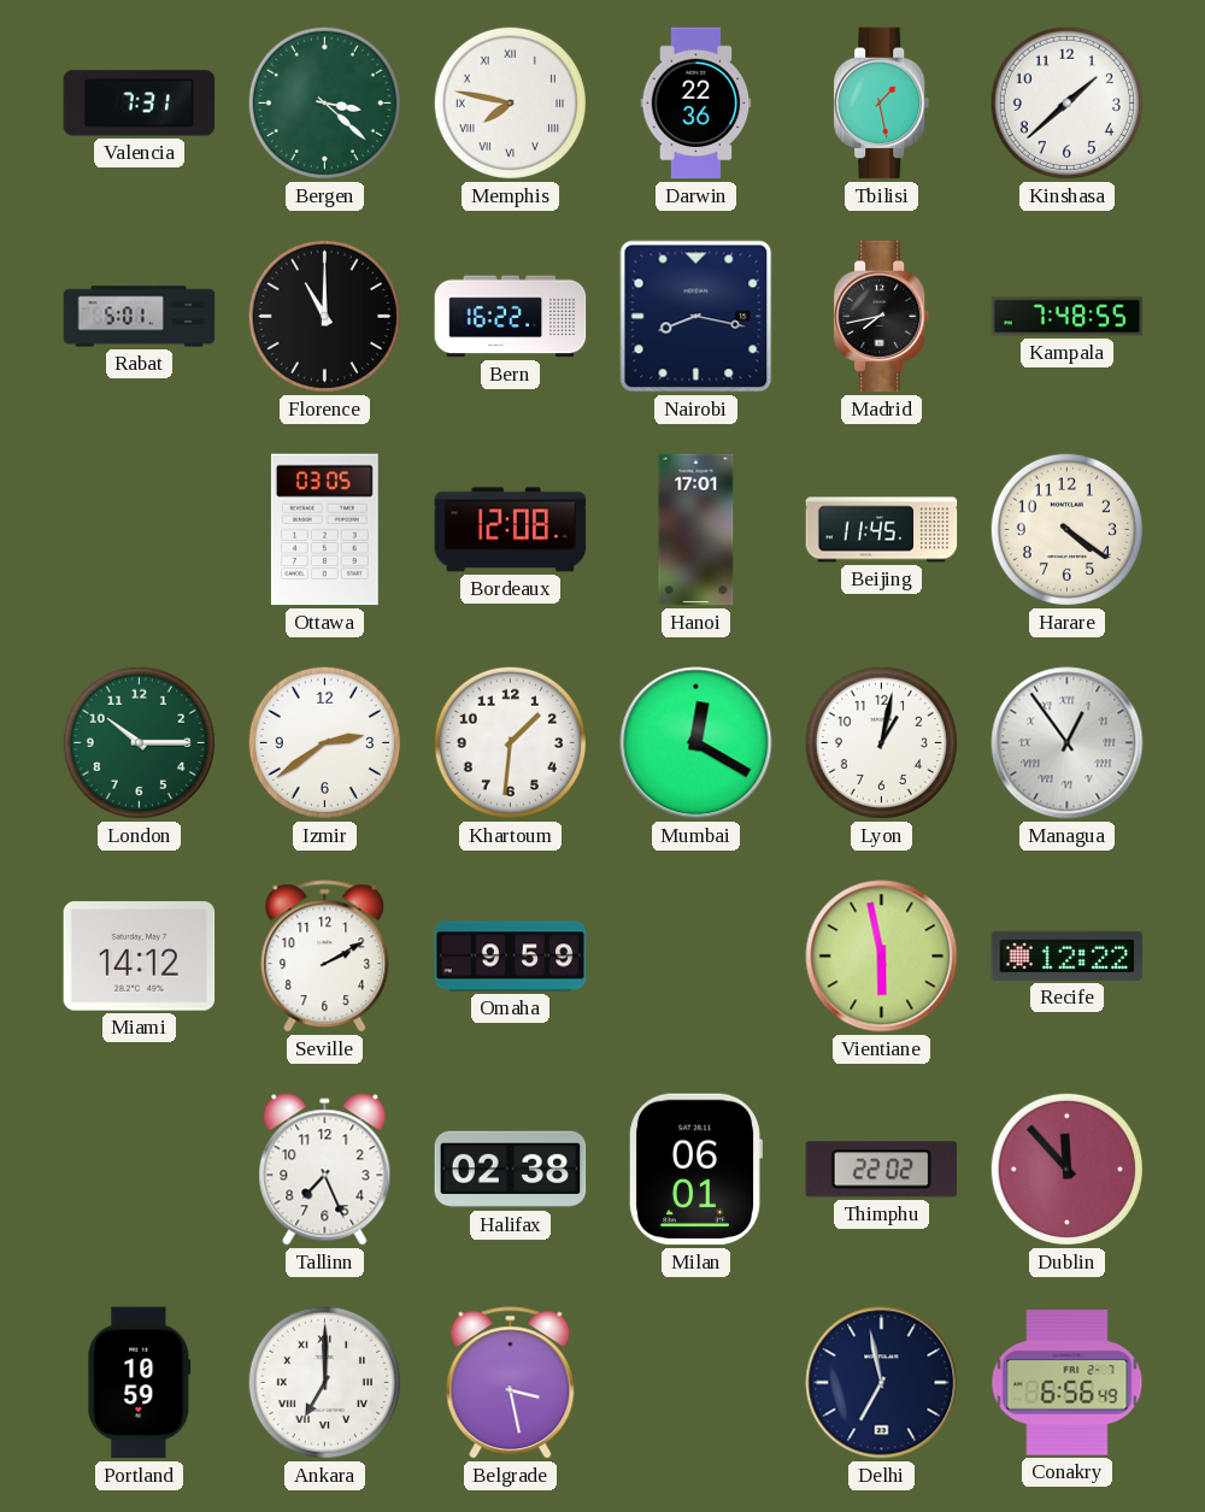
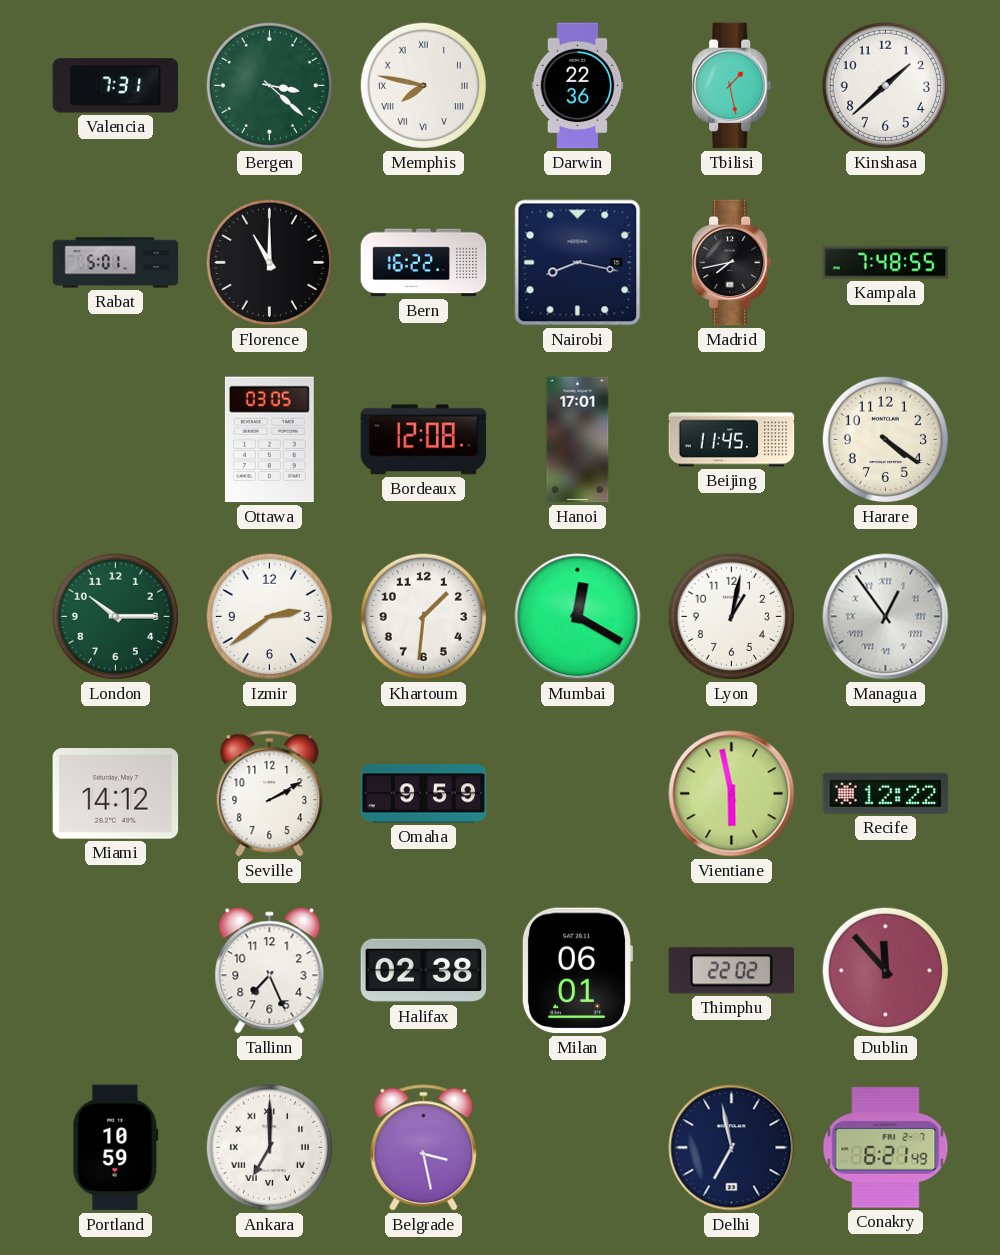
Conakry: 6:56 -> 6:21 (886, 1148)
